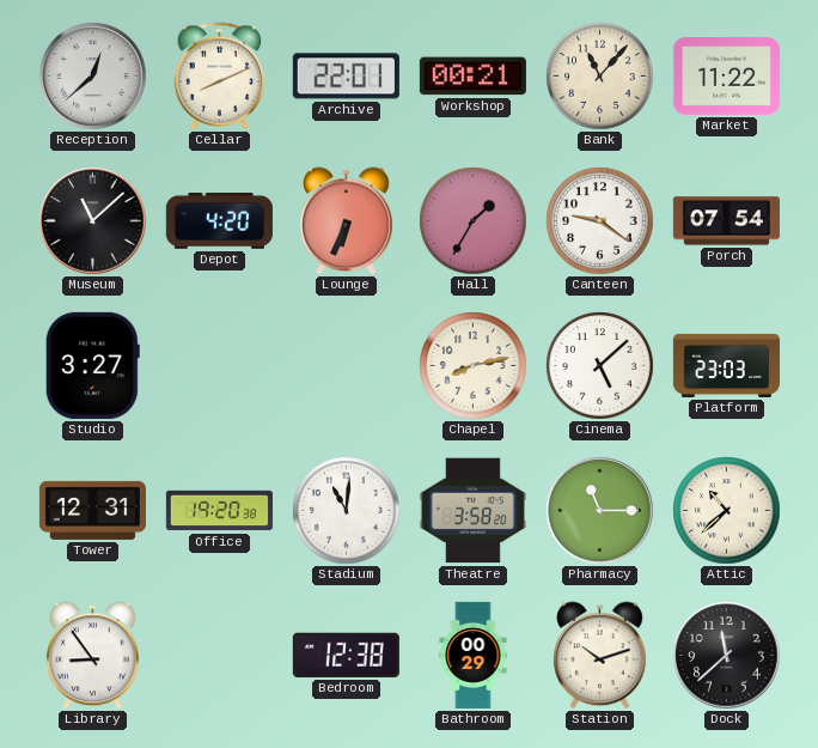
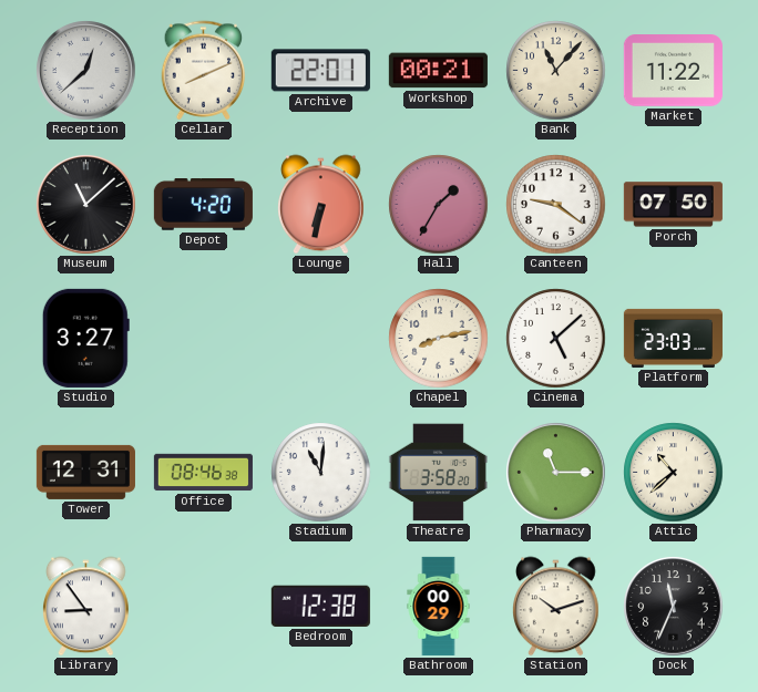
Lounge: 6:34 -> 6:32 (321, 205)
Porch: 07:54 -> 07:50 (673, 205)
Office: 19:20 -> 08:46 (203, 473)
Dock: 11:38 -> 11:34 (674, 607)
